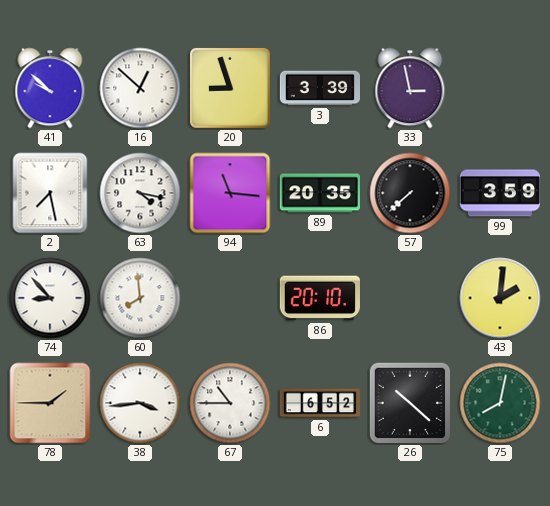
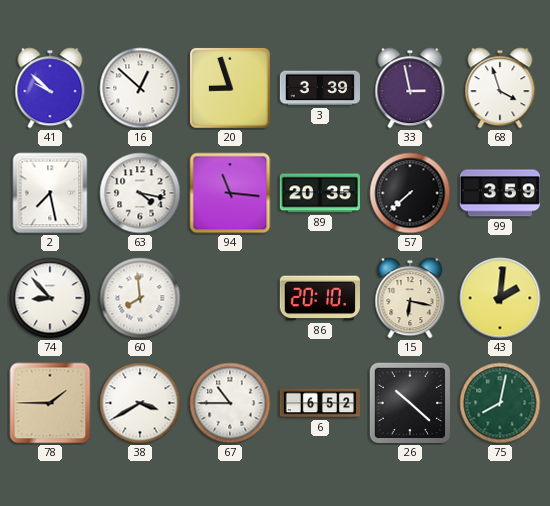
68: none -> 3:57 (500, 88)
15: none -> 6:17 (410, 298)
38: 3:44 -> 3:40 (140, 403)
